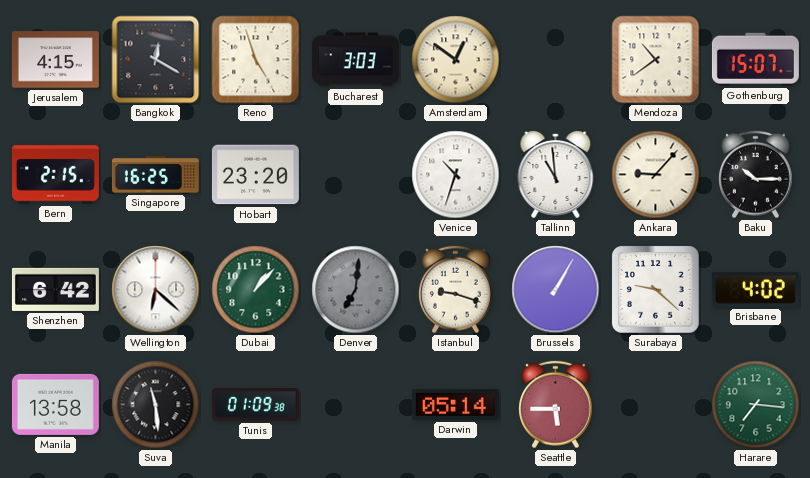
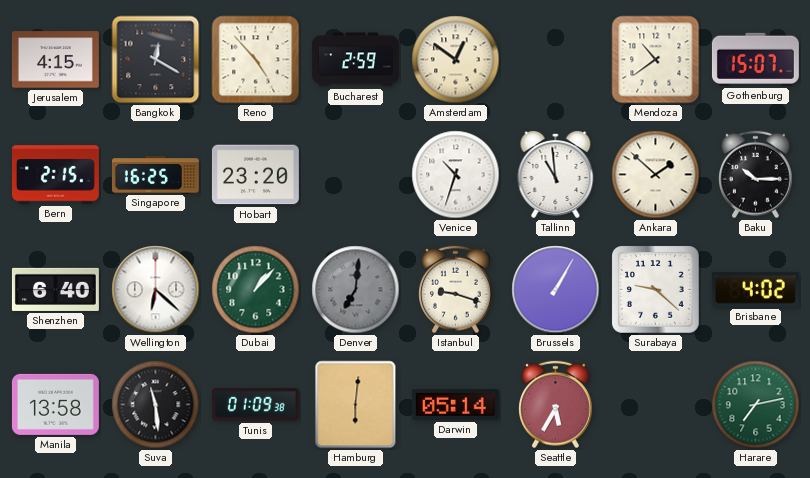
Reno: 4:57 -> 4:53 (256, 60)
Bucharest: 3:03 -> 2:59 (355, 60)
Ankara: 9:07 -> 1:52 (656, 175)
Shenzhen: 6:42 -> 6:40 (55, 289)
Hamburg: none -> 6:01 (356, 405)
Seattle: 5:45 -> 5:35 (556, 405)
Harare: 7:16 -> 7:13 (756, 405)
